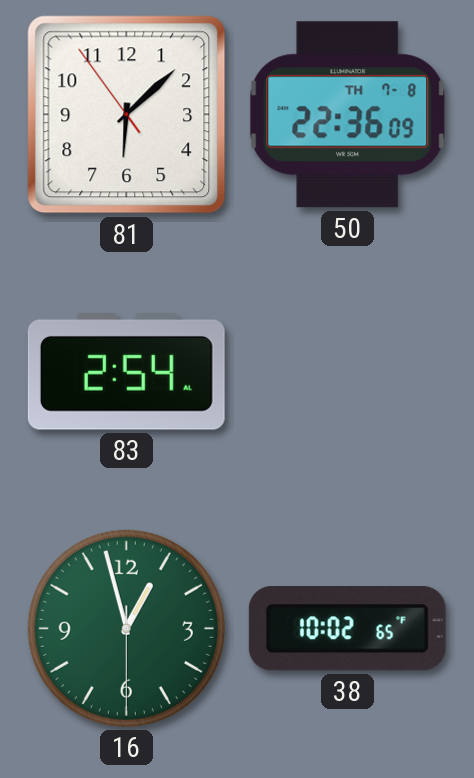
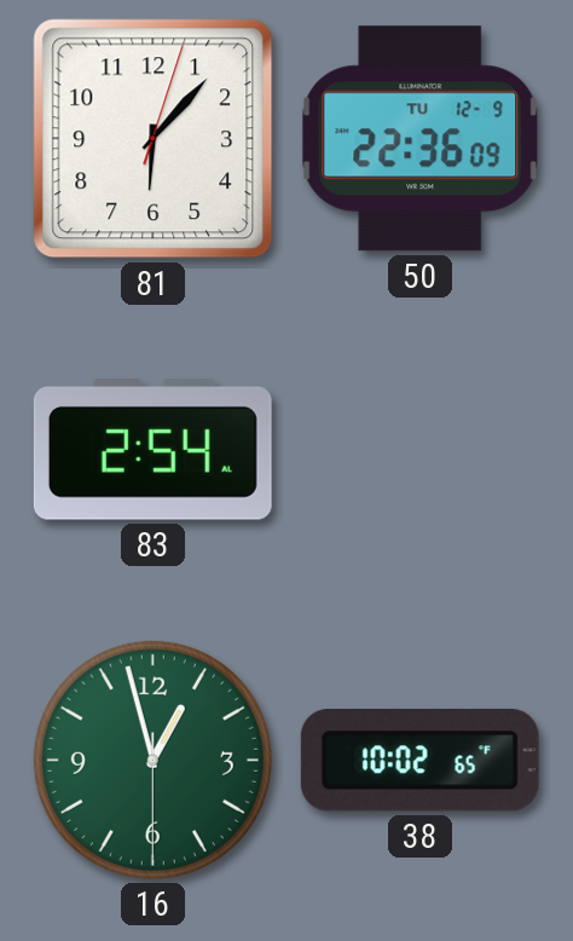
81: 6:07:54 -> 6:07:03 (154, 139)
50 date: TH 7-8 -> TU 12-9 (421, 139)
